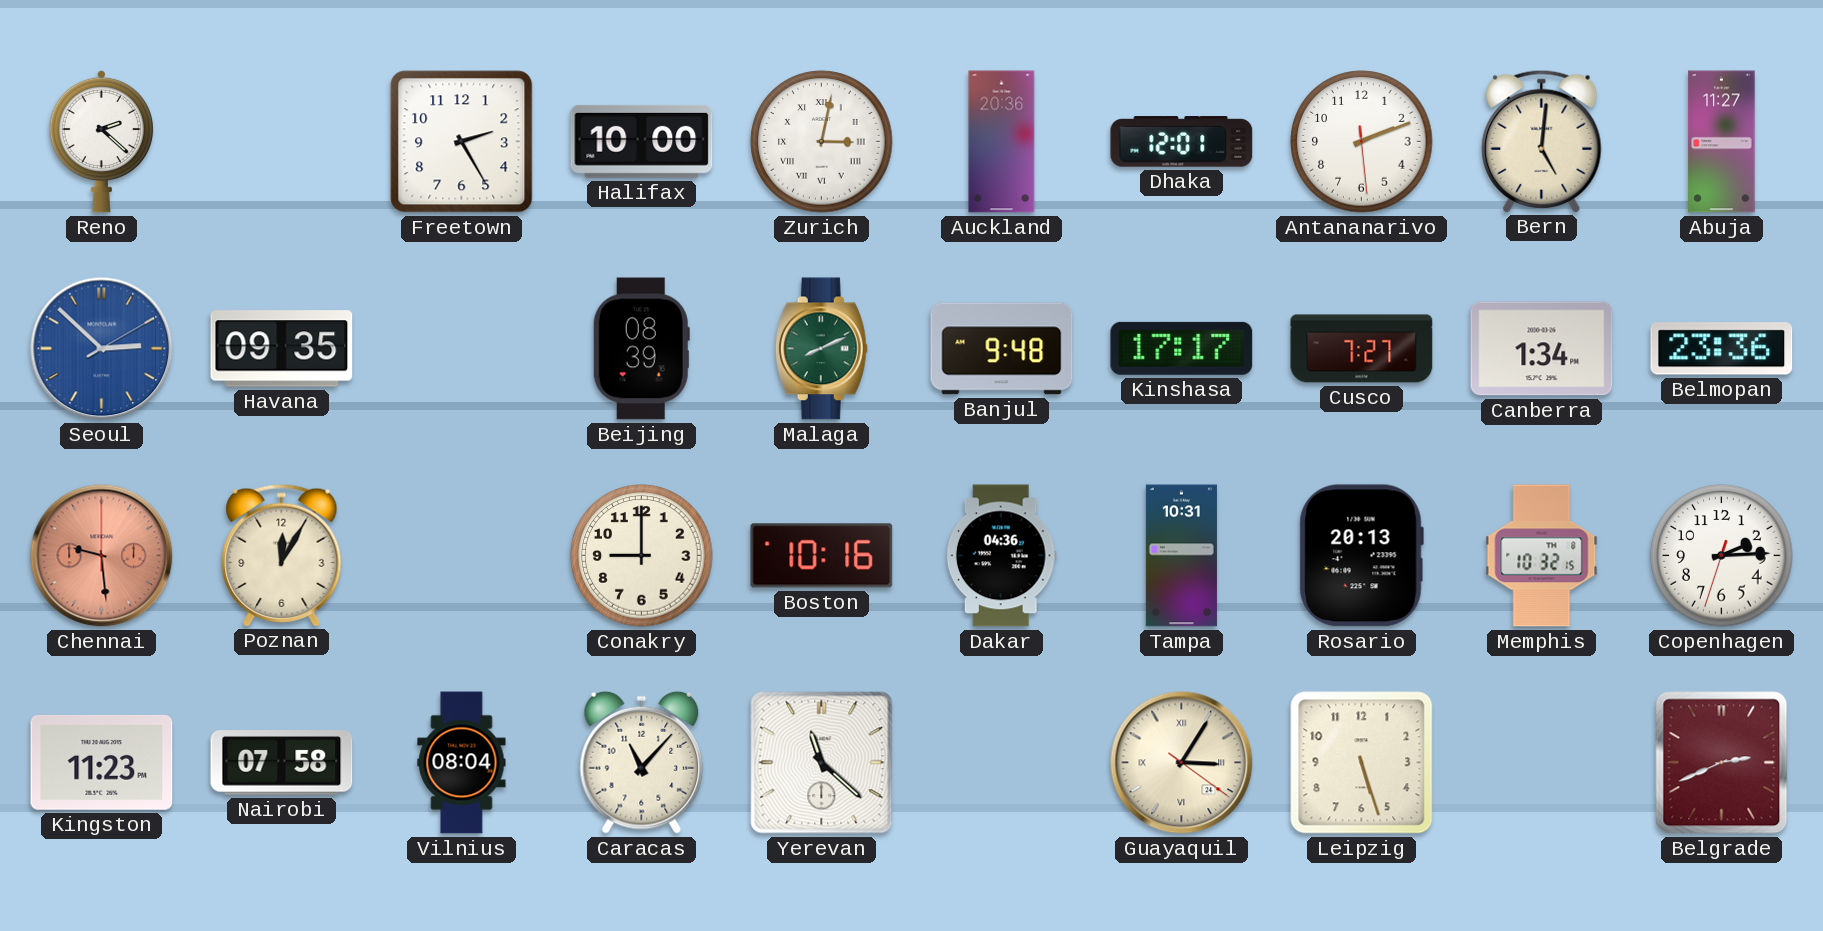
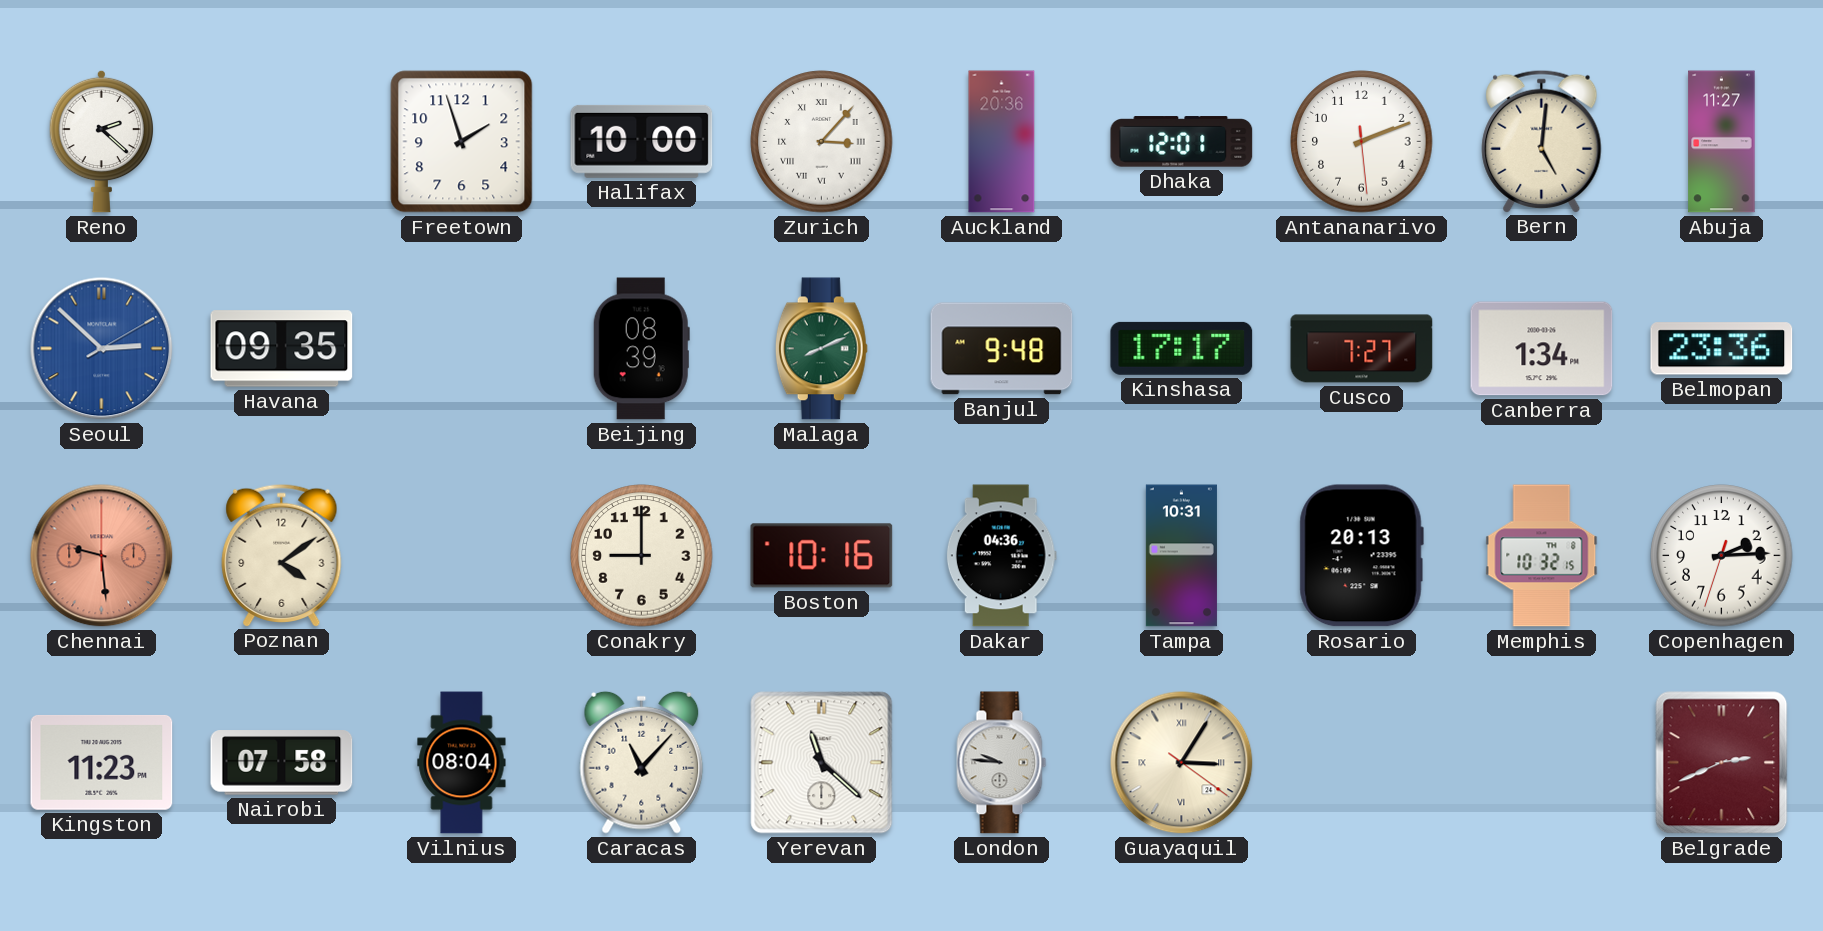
Freetown: 2:25 -> 1:57 (462, 142)
Zurich: 3:02 -> 3:07 (822, 142)
Poznan: 12:05 -> 4:09 (282, 555)
London: none -> 9:46 (1002, 763)
Leipzig: 5:27 -> none (1362, 763)
